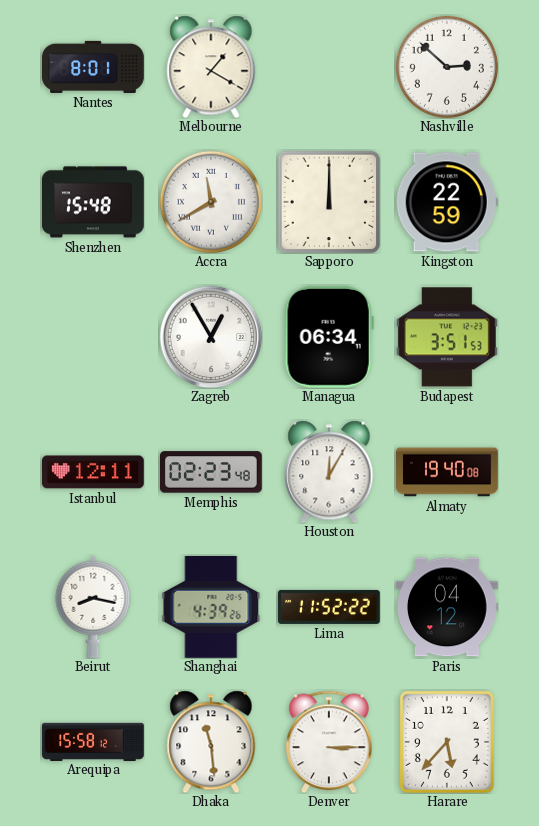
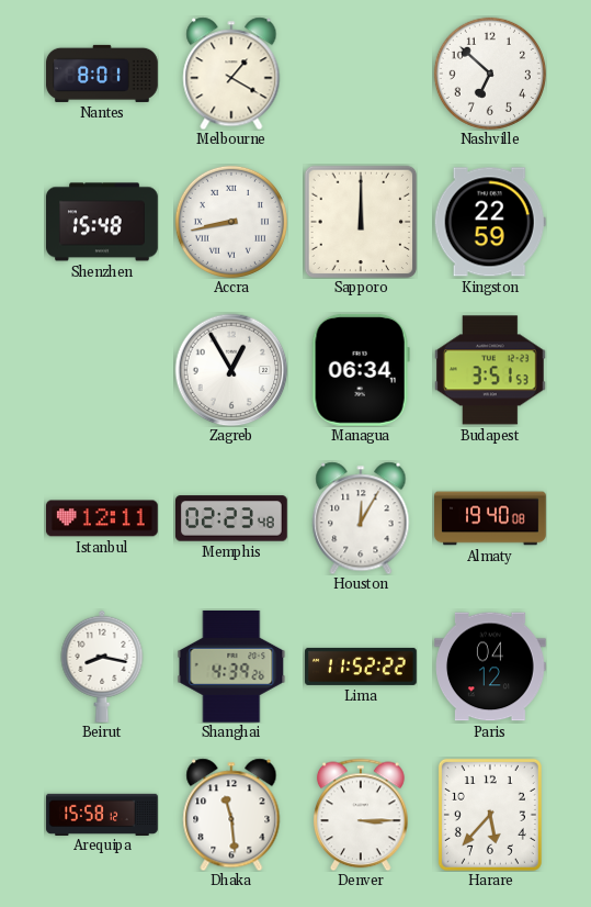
Nashville: 2:52 -> 6:52 (490, 74)
Accra: 11:40 -> 8:43 (231, 222)
